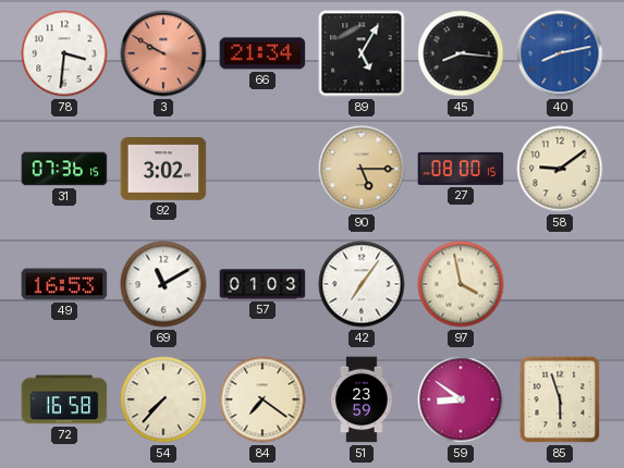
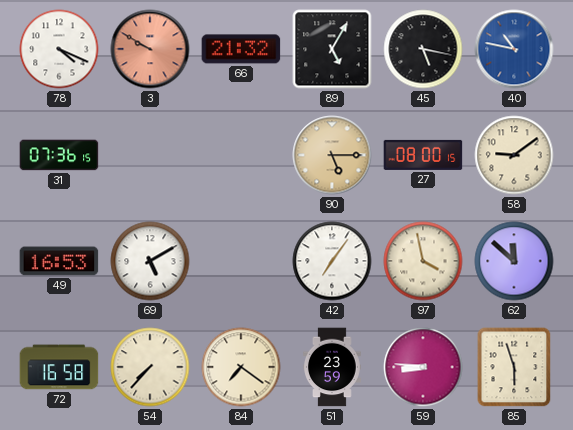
78: 3:31 -> 4:19 (59, 49)
66: 21:34 -> 21:32 (241, 49)
45: 8:16 -> 5:17 (423, 49)
40: 8:13 -> 10:47 (514, 49)
92: 3:02 -> none (163, 170)
69: 11:10 -> 5:10 (150, 261)
57: 01:03 -> none (262, 284)
62: none -> 11:52 (514, 261)
59: 8:51 -> 8:46 (423, 367)
